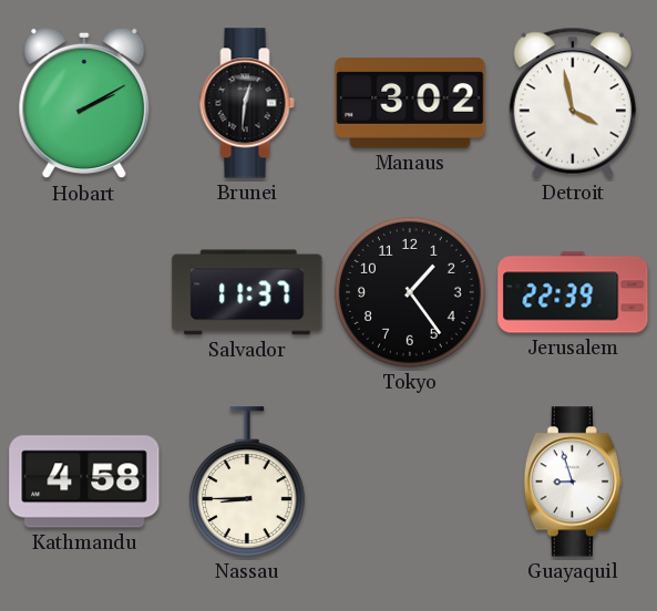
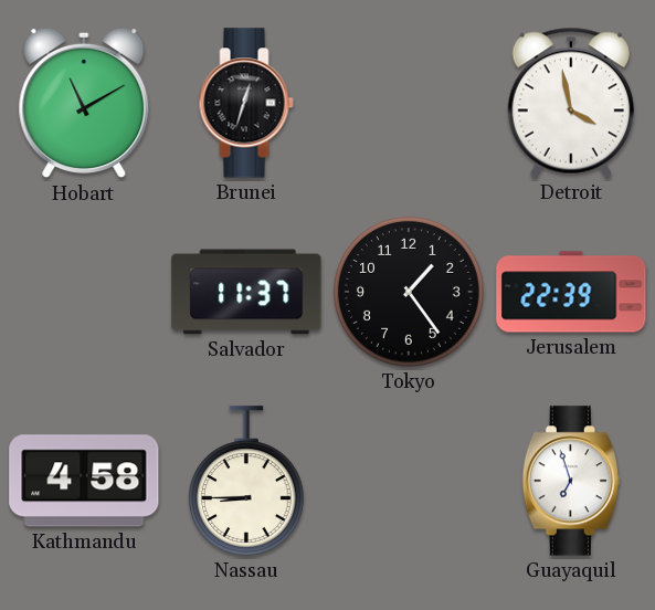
Hobart: 2:10 -> 11:10 (84, 103)
Brunei: 12:31 -> 12:33 (246, 103)
Manaus: 3:02 -> none (410, 103)
Guayaquil: 8:57 -> 6:57 (571, 481)
